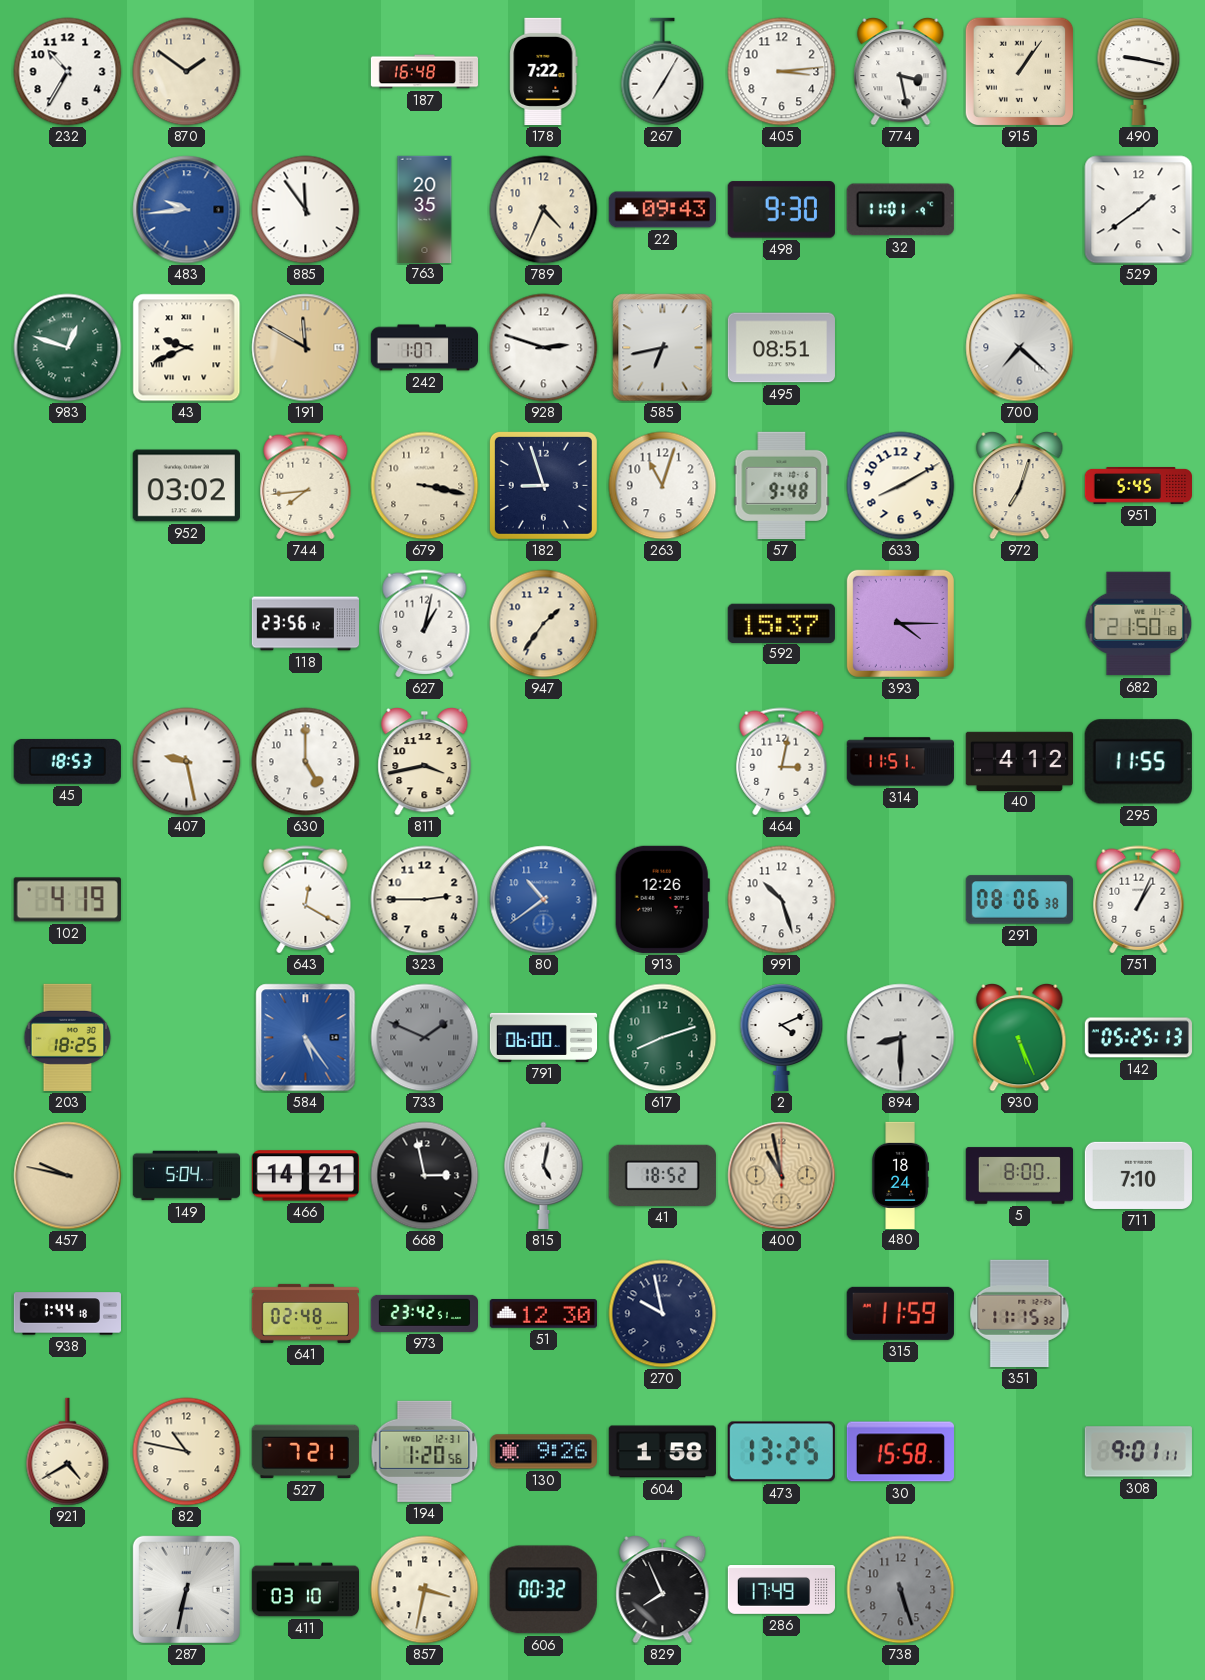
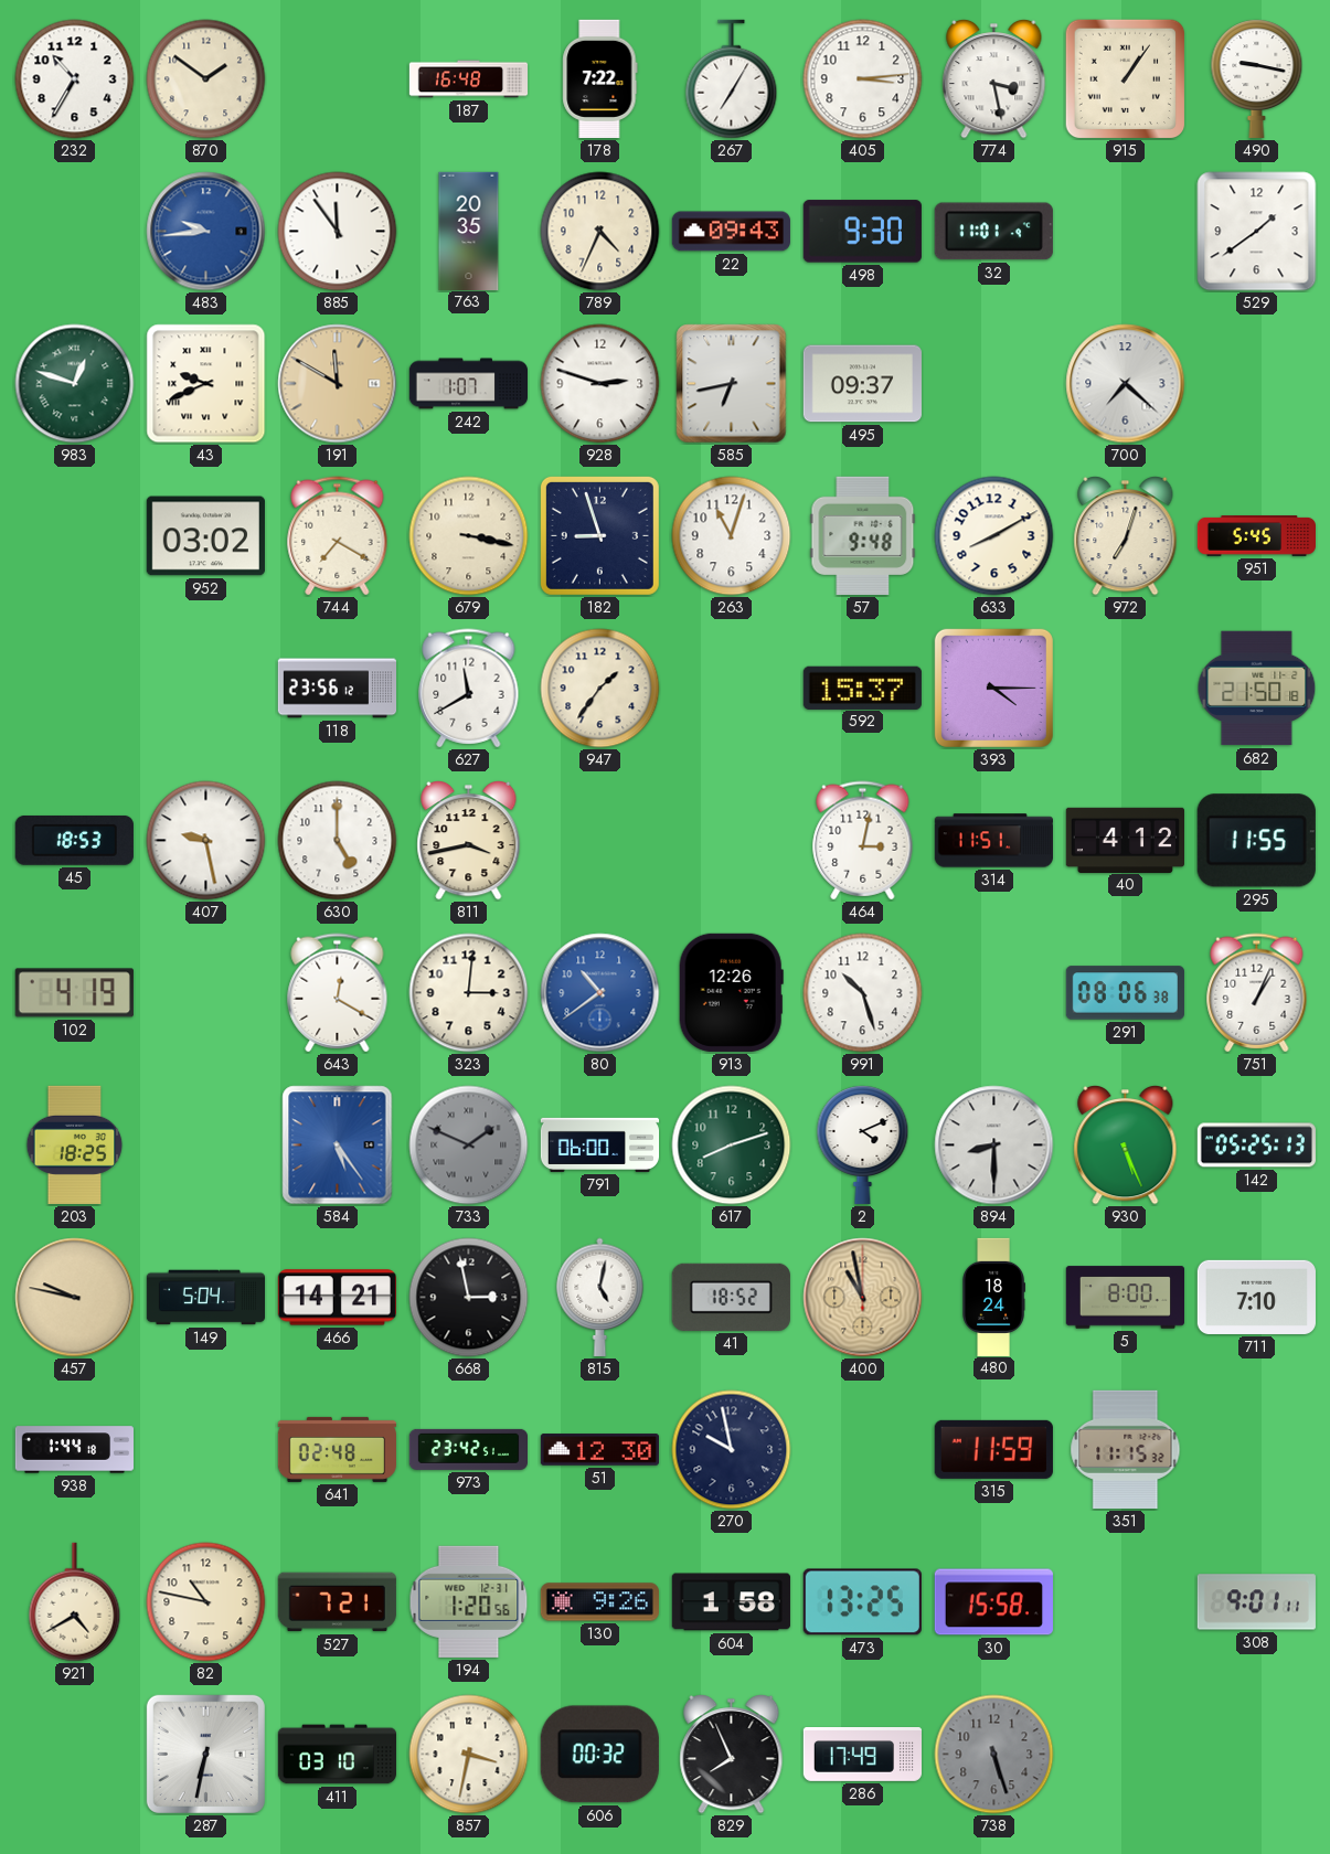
495: 08:51 -> 09:37 (862, 384)
744: 7:44 -> 7:20 (338, 536)
627: 1:02 -> 11:40 (469, 689)
323: 2:45 -> 3:01 (469, 993)
